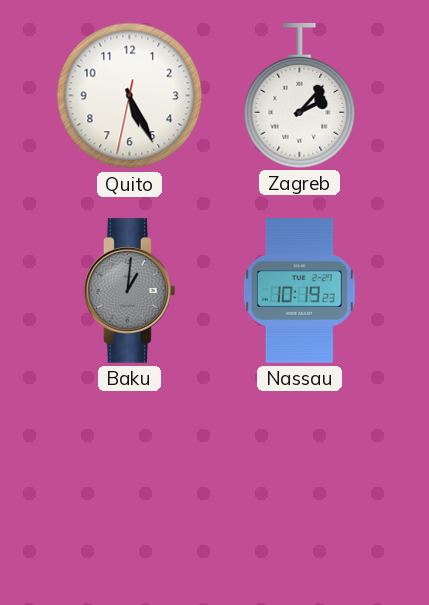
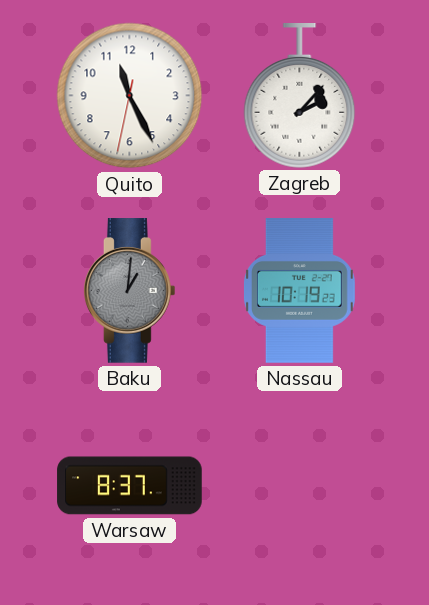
Quito: 5:25 -> 11:25 (130, 96)
Warsaw: none -> 8:37 (130, 486)
